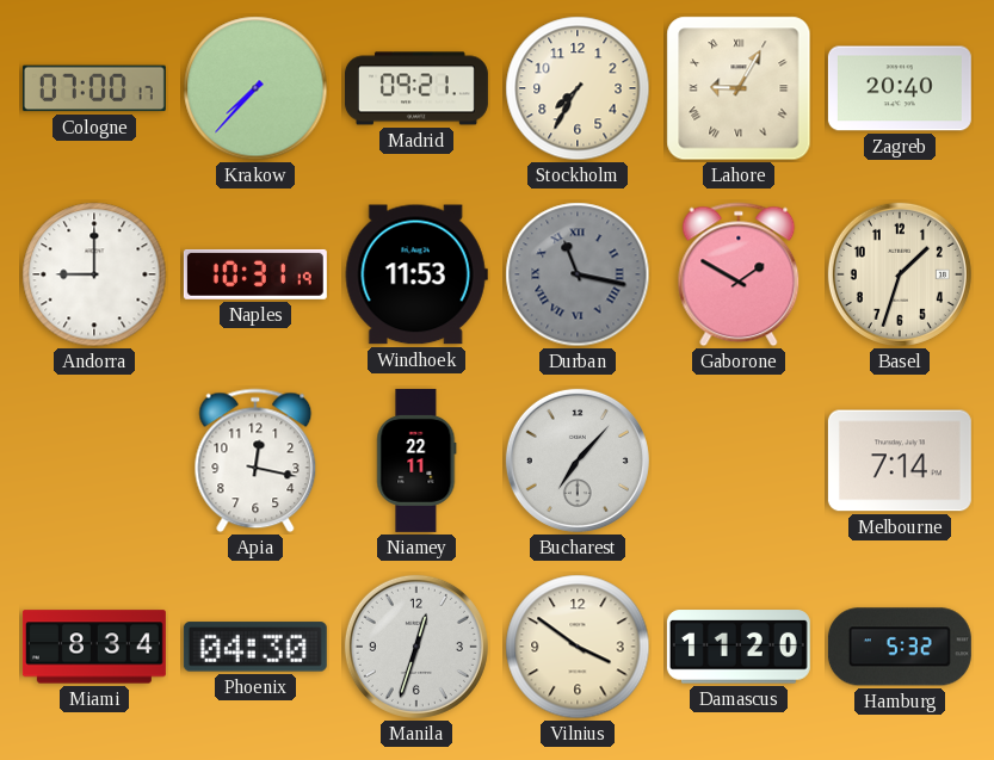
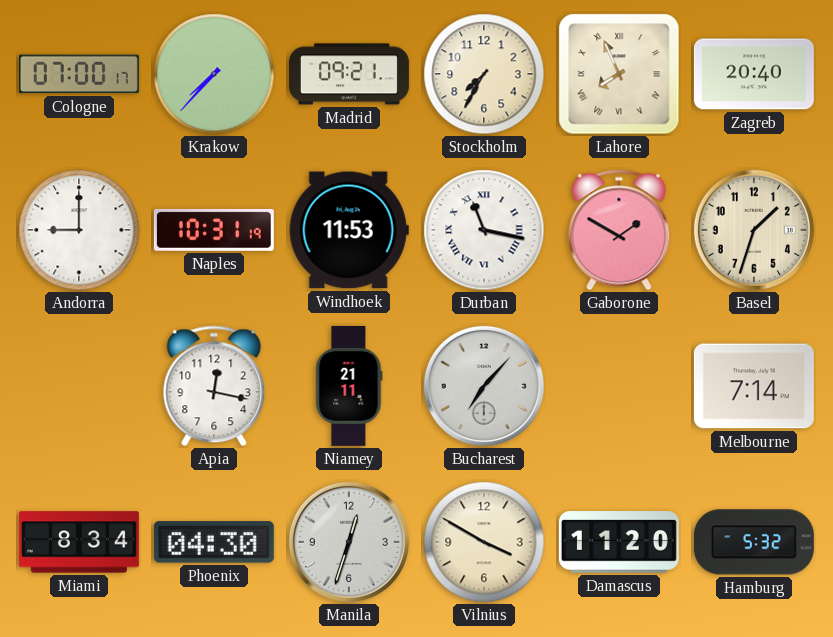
Lahore: 9:05 -> 7:56 (619, 74)
Durban dial: grey -> white (484, 230)
Niamey: 22:11 -> 21:11 (349, 386)
Vilnius: 3:51 -> 3:50 (484, 542)
